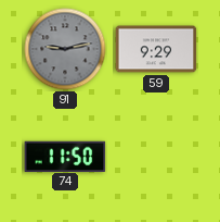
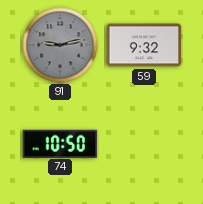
59: 9:29 -> 9:32 (144, 45)
74: 11:50 -> 10:50 (60, 143)
